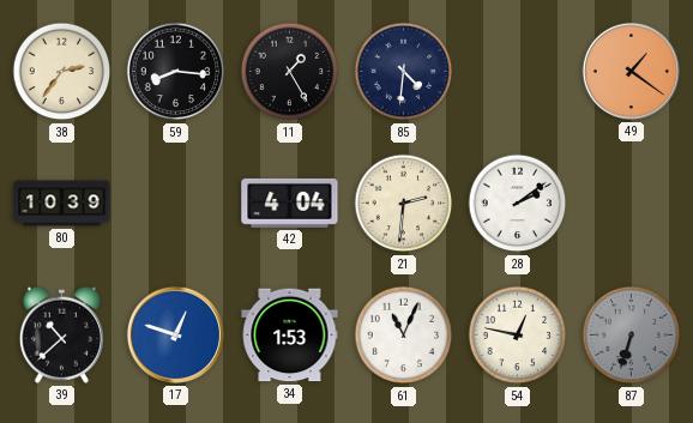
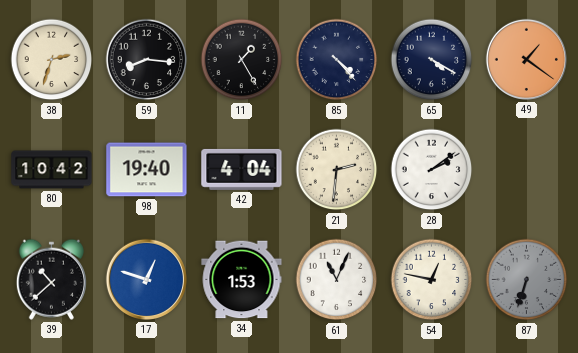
38: 2:36 -> 2:33 (52, 60)
85: 4:31 -> 4:23 (337, 60)
65: none -> 4:20 (432, 60)
80: 10:39 -> 10:42 (52, 170)
98: none -> 19:40 (147, 170)
